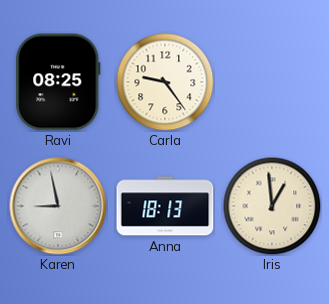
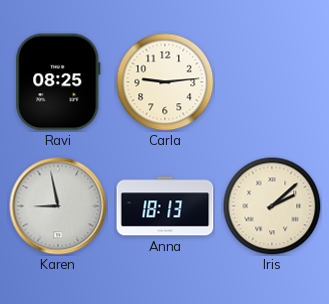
Carla: 9:24 -> 9:14 (165, 82)
Iris: 12:59 -> 2:08 (272, 206)
